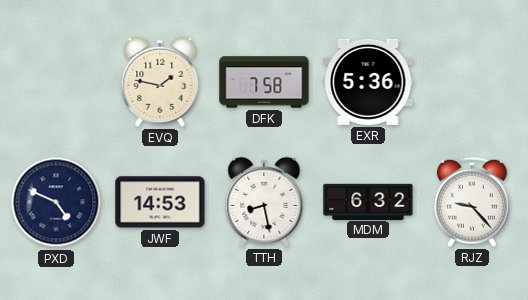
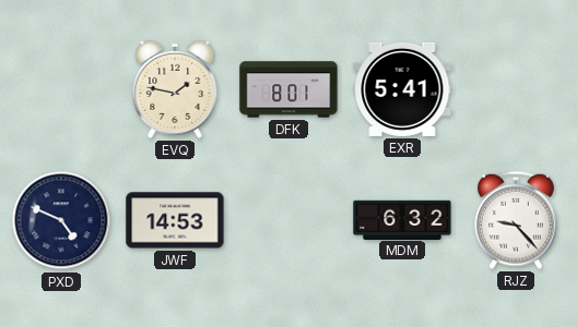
DFK: 7:58 -> 8:01 (288, 89)
EXR: 5:36 -> 5:41 (402, 89)
TTH: 8:28 -> none (264, 202)
